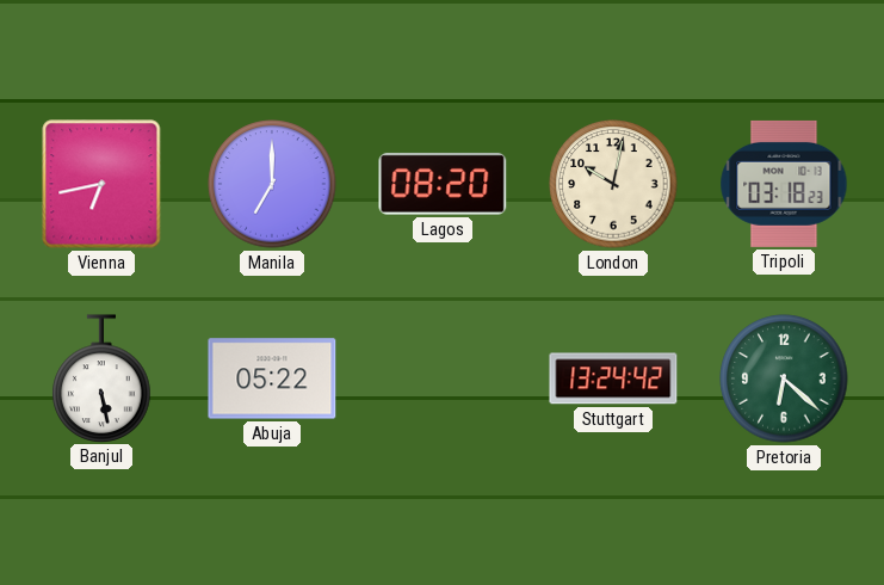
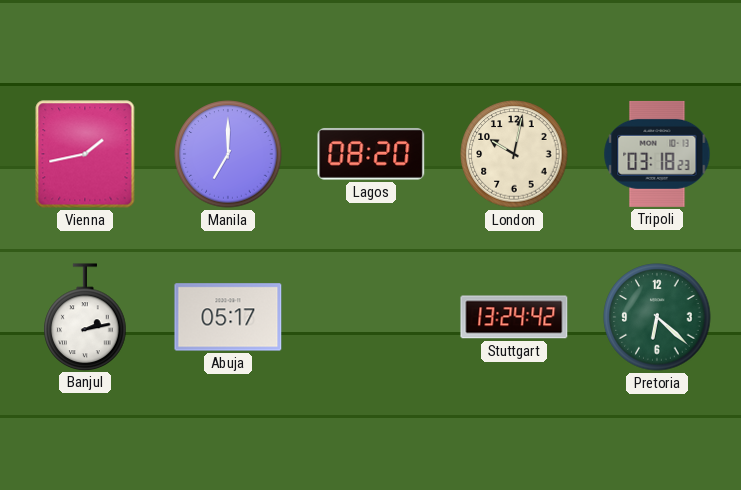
Vienna: 6:43 -> 1:43 (85, 154)
Banjul: 5:28 -> 2:13 (85, 317)
Abuja: 05:22 -> 05:17 (228, 317)
